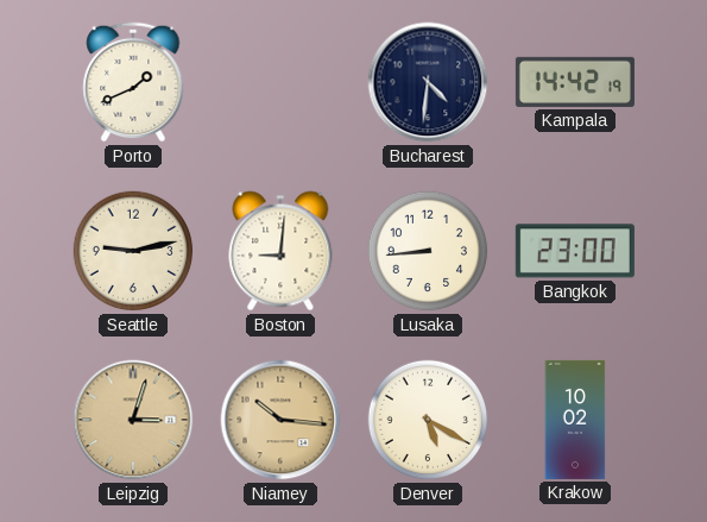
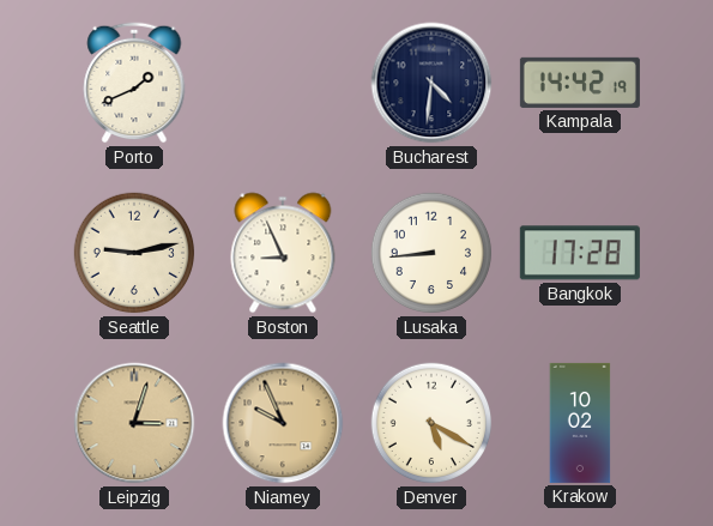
Boston: 9:01 -> 8:56 (283, 253)
Bangkok: 23:00 -> 17:28 (580, 253)
Niamey: 10:16 -> 9:56 (283, 423)
